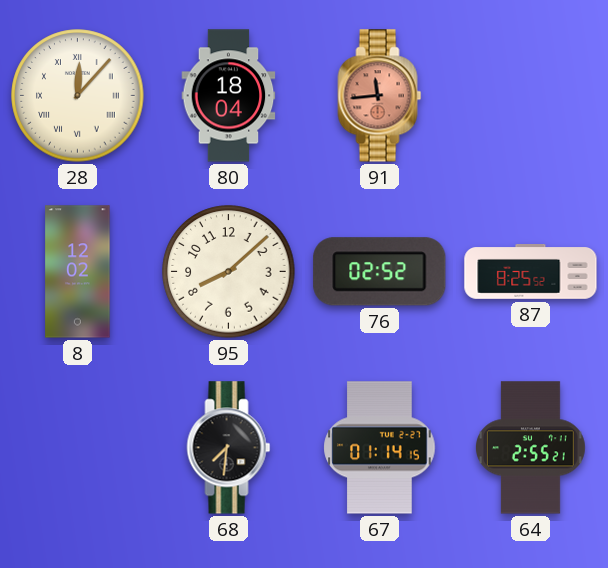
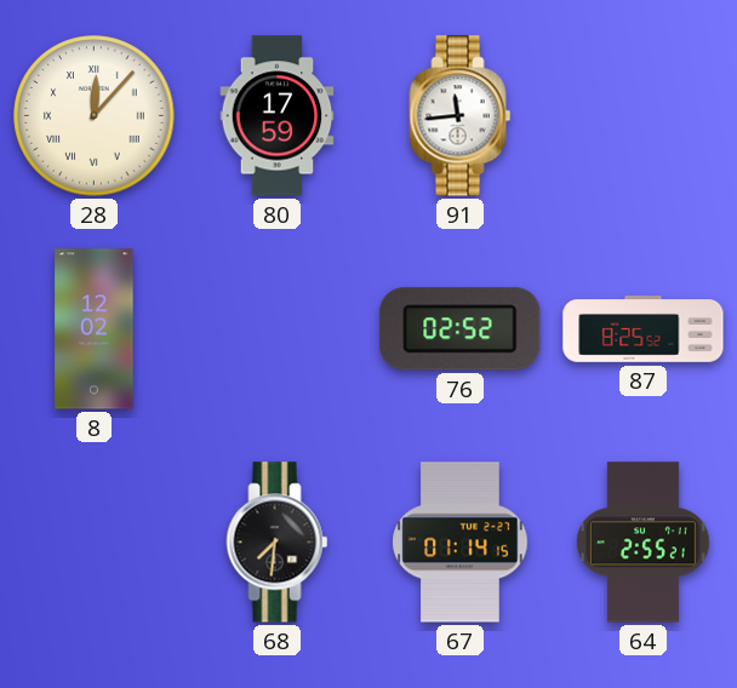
80: 18:04 -> 17:59 (278, 116)
91 dial: salmon -> white (461, 116)
95: 8:08 -> none (229, 272)
